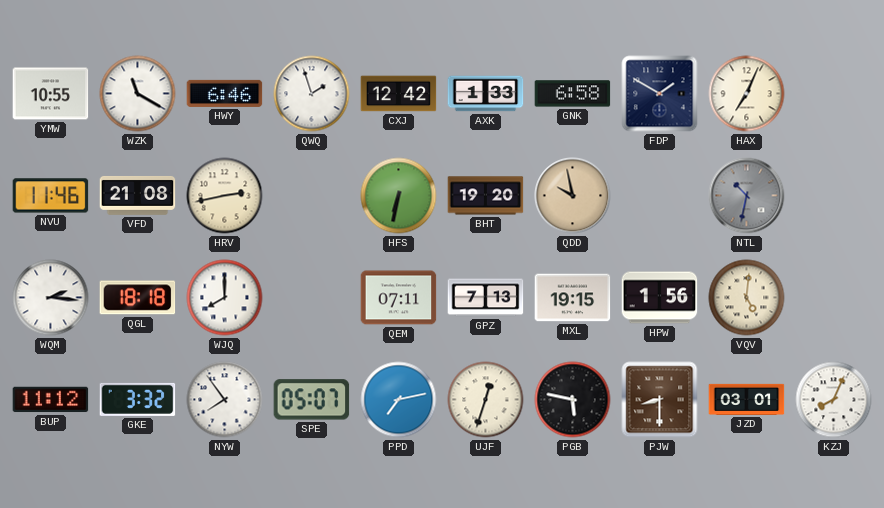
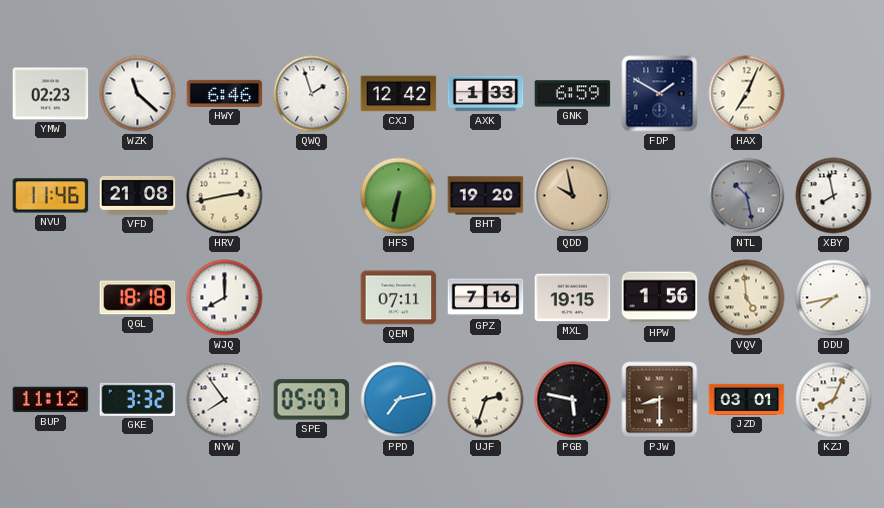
YMW: 10:55 -> 02:23 (51, 94)
WZK: 11:20 -> 11:22 (138, 94)
GNK: 6:58 -> 6:59 (573, 94)
NTL: 10:32 -> 10:28 (747, 196)
XBY: none -> 7:58 (834, 196)
WQM: 2:16 -> none (51, 298)
GPZ: 7:13 -> 7:16 (486, 298)
VQV: 5:01 -> 4:59 (747, 298)
DDU: none -> 7:43 (834, 298)
UJF: 12:33 -> 2:33 (486, 400)
